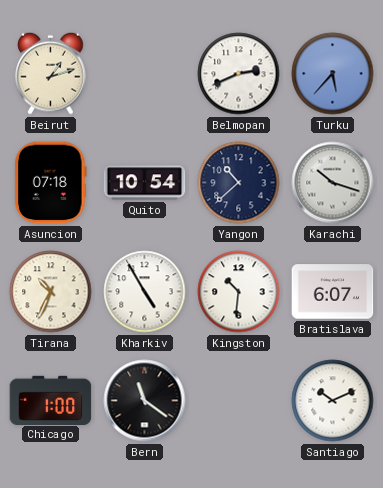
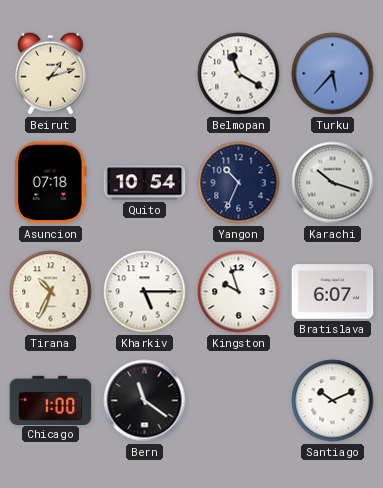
Belmopan: 2:41 -> 11:20 (239, 74)
Yangon: 10:38 -> 10:34 (239, 183)
Kharkiv: 4:55 -> 5:15 (145, 292)
Kingston: 10:31 -> 9:57 (239, 292)
